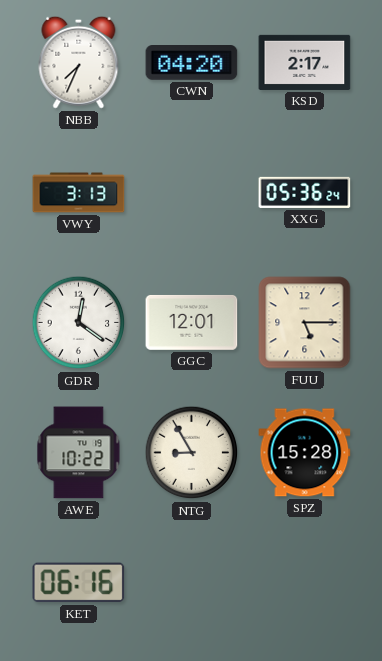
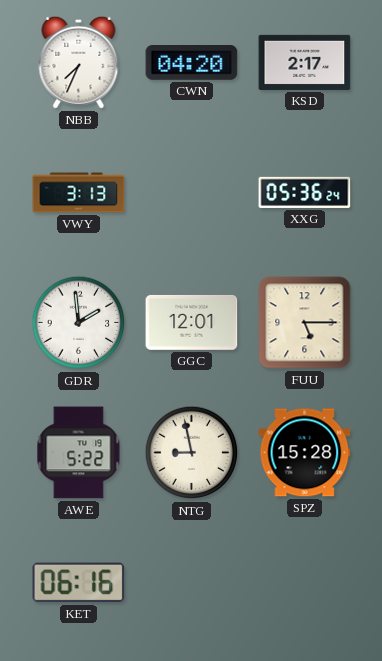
GDR: 12:21 -> 1:59 (79, 323)
AWE: 10:22 -> 5:22 (79, 453)
NTG: 8:55 -> 8:58 (192, 453)
